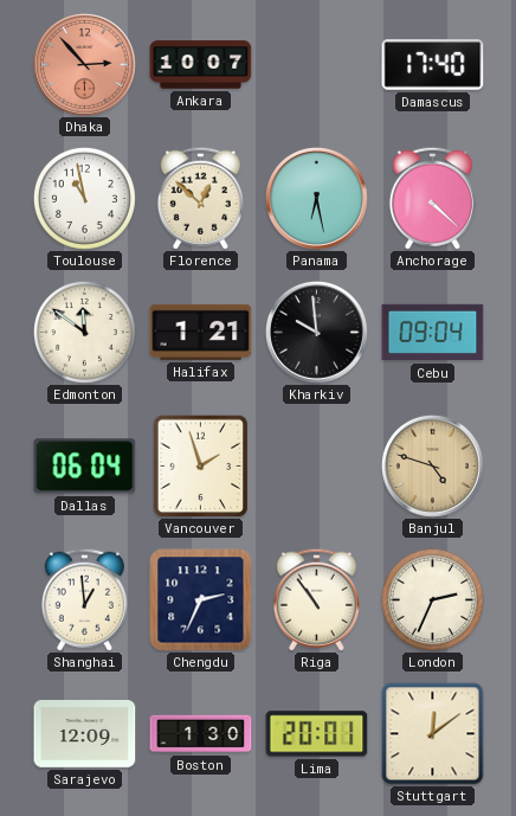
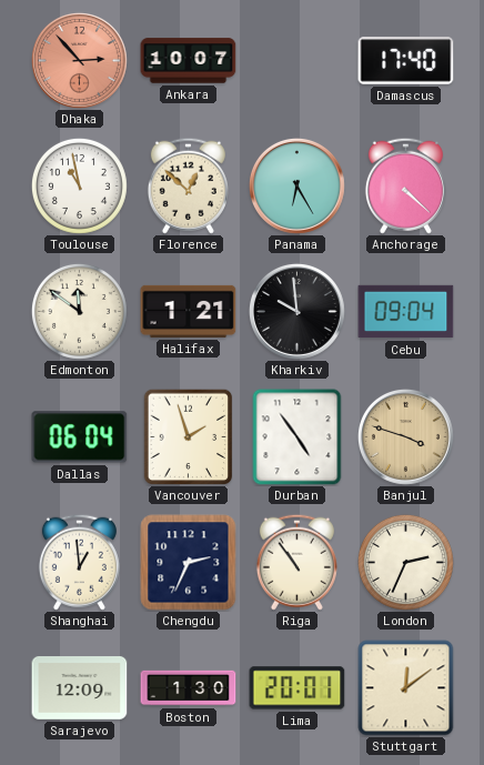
Panama: 6:28 -> 6:25 (296, 185)
Durban: none -> 4:54 (298, 437)
Banjul: 4:48 -> 3:48 (405, 436)
